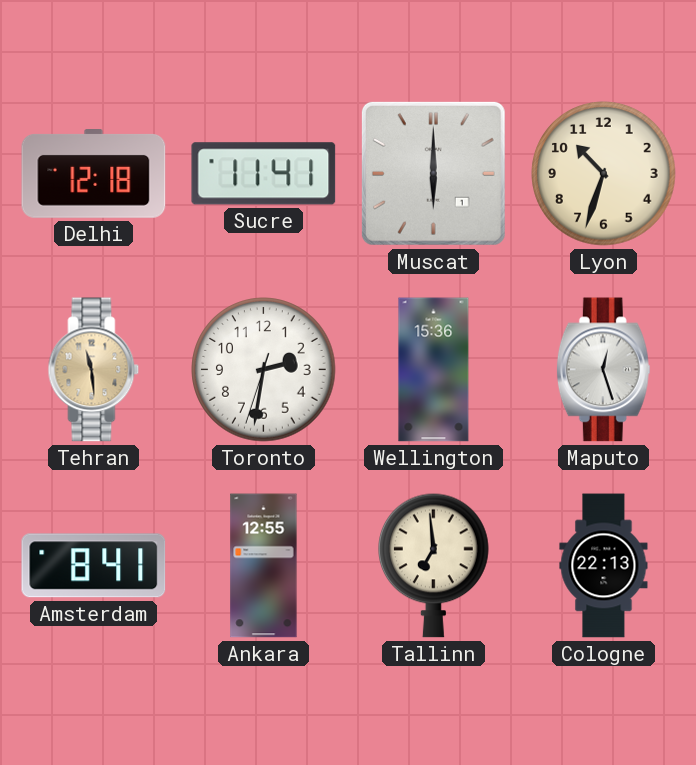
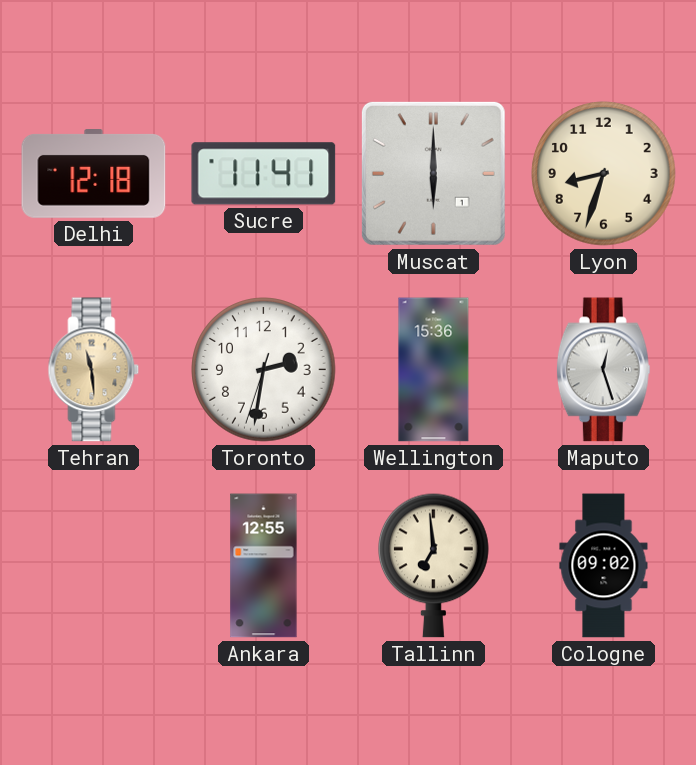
Lyon: 10:33 -> 8:33 (604, 174)
Amsterdam: 8:41 -> none (94, 566)
Cologne: 22:13 -> 09:02 (604, 566)
